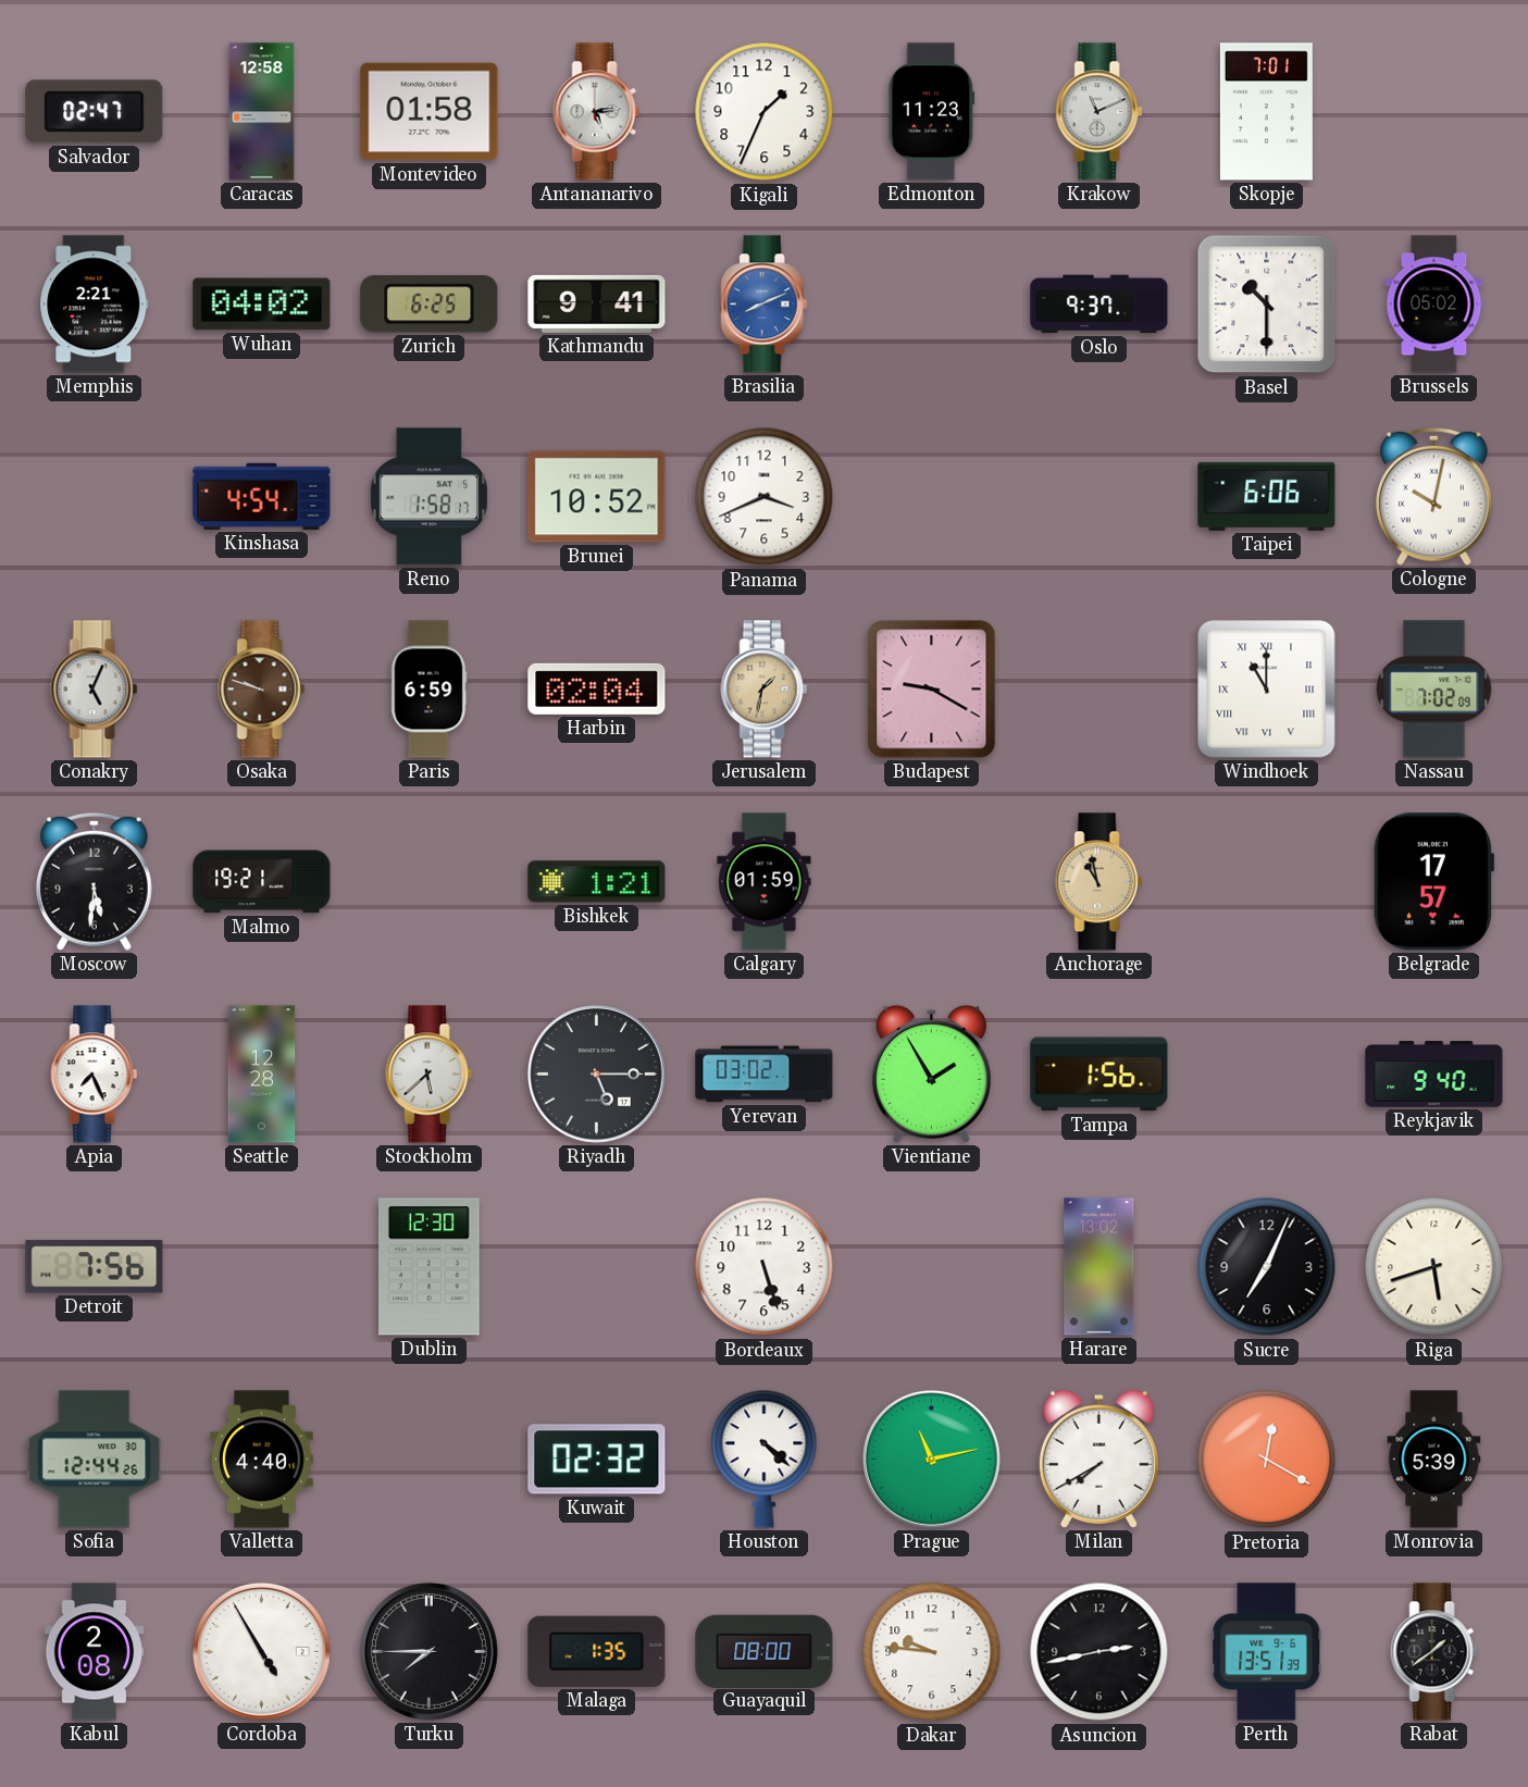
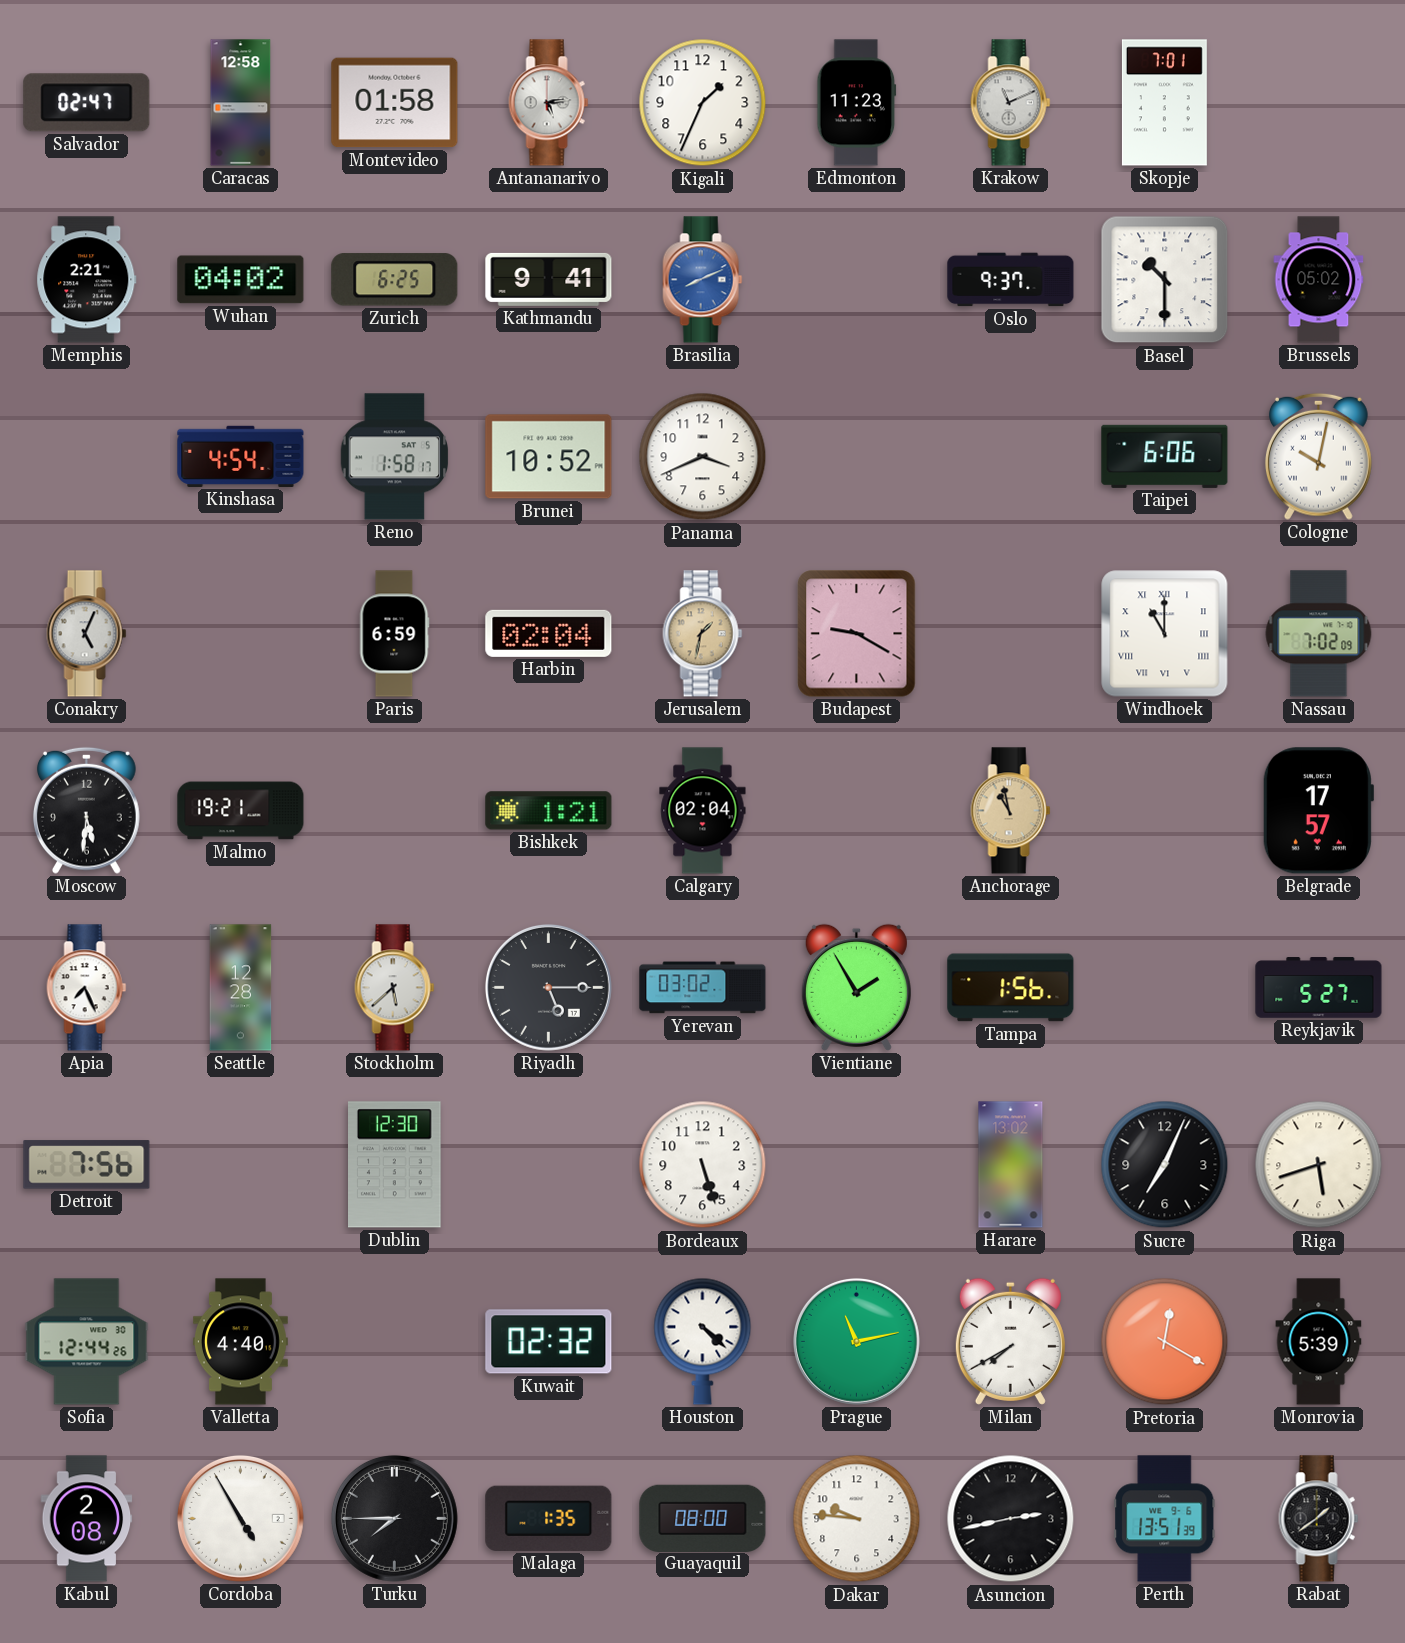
Osaka: 9:48 -> none (262, 690)
Calgary: 01:59 -> 02:04 (703, 811)
Reykjavik: 9:40 -> 5:27 (1319, 988)
